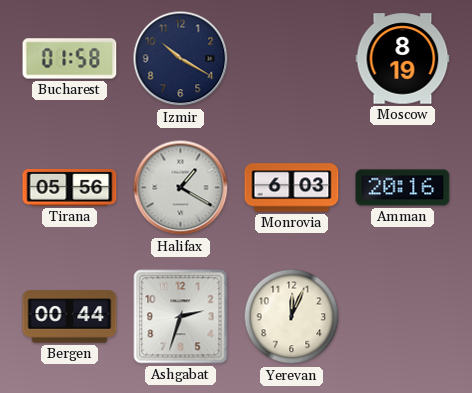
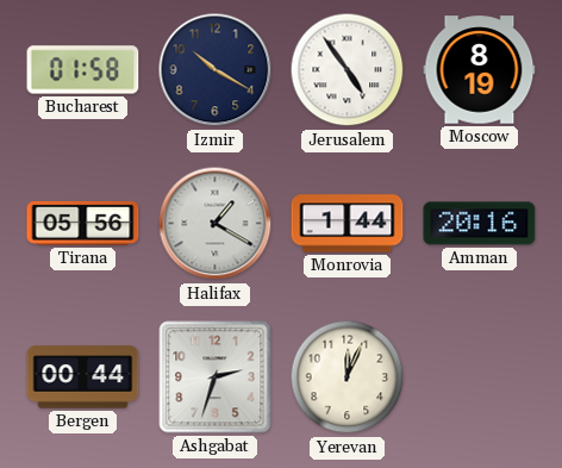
Jerusalem: none -> 4:54 (348, 70)
Monrovia: 6:03 -> 1:44 (348, 224)
